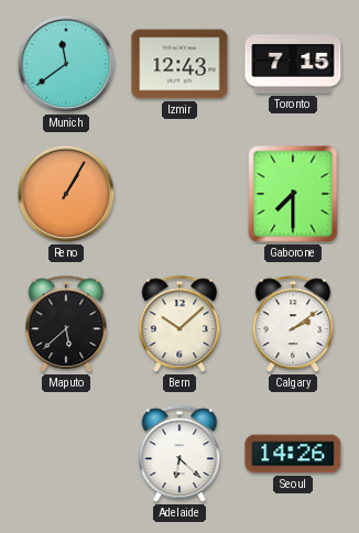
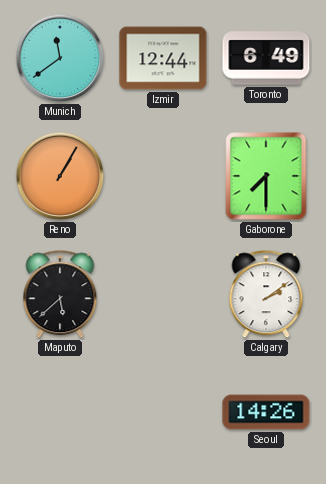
Izmir: 12:43 -> 12:44 (163, 58)
Toronto: 7:15 -> 6:49 (266, 58)
Bern: 10:08 -> none (179, 325)
Adelaide: 6:22 -> none (179, 455)
